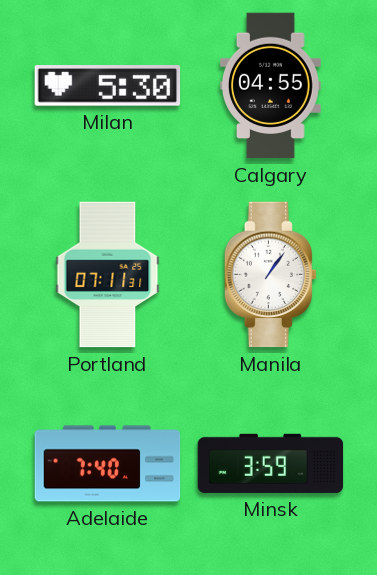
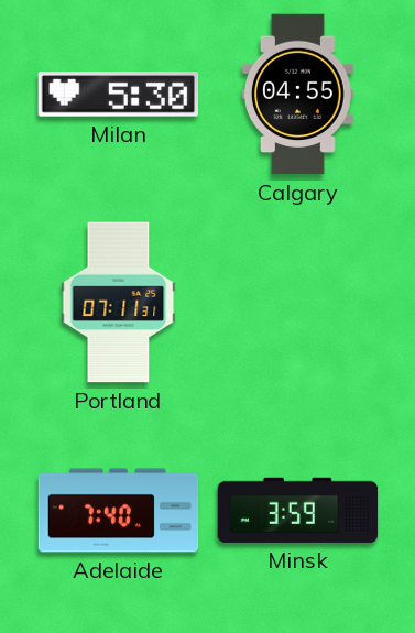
Manila: 1:06 -> none (270, 275)
